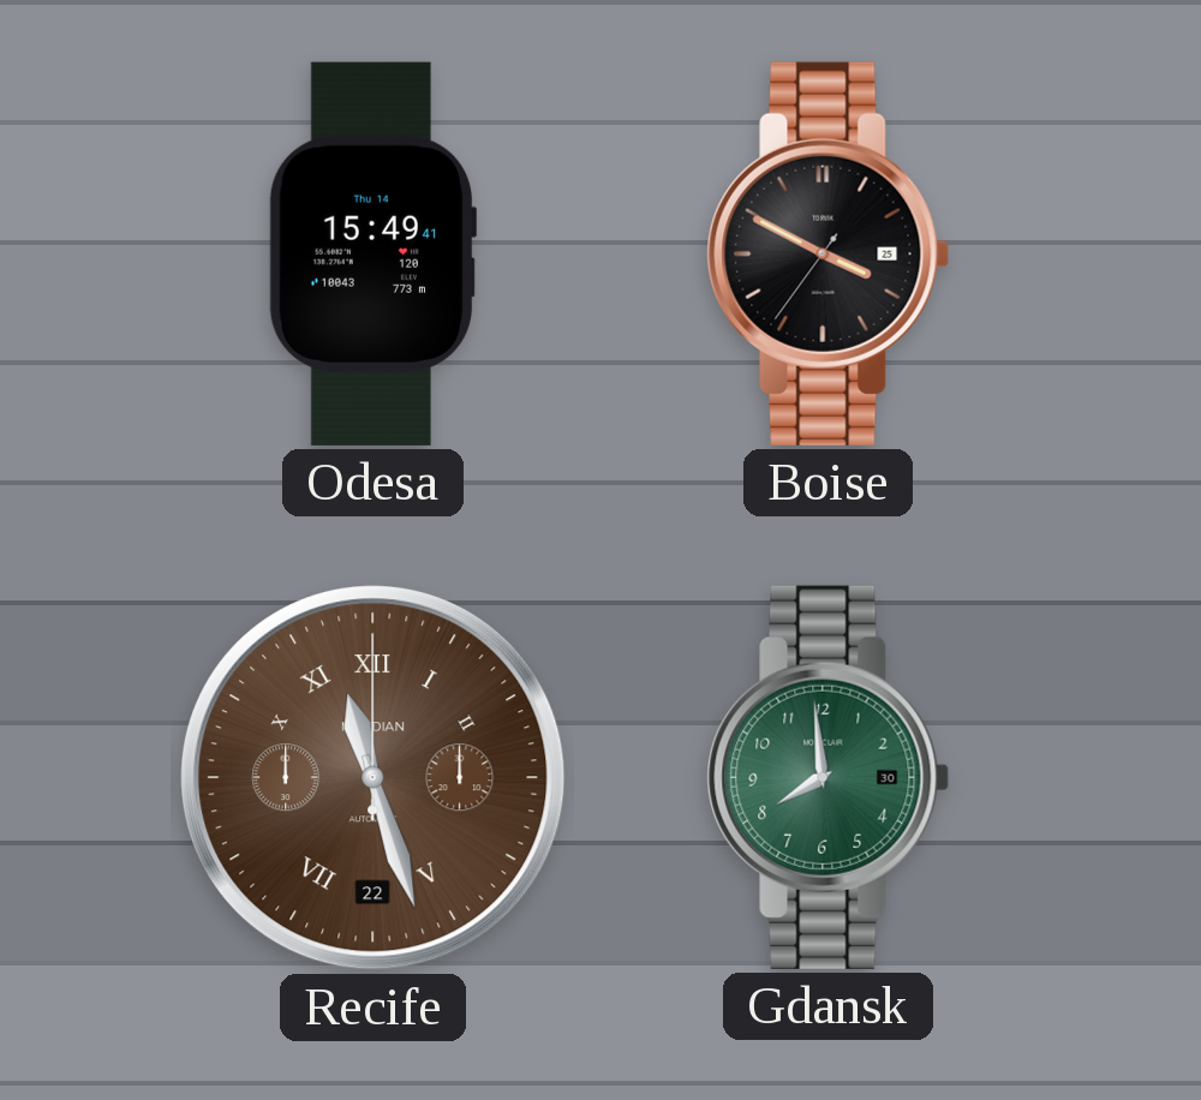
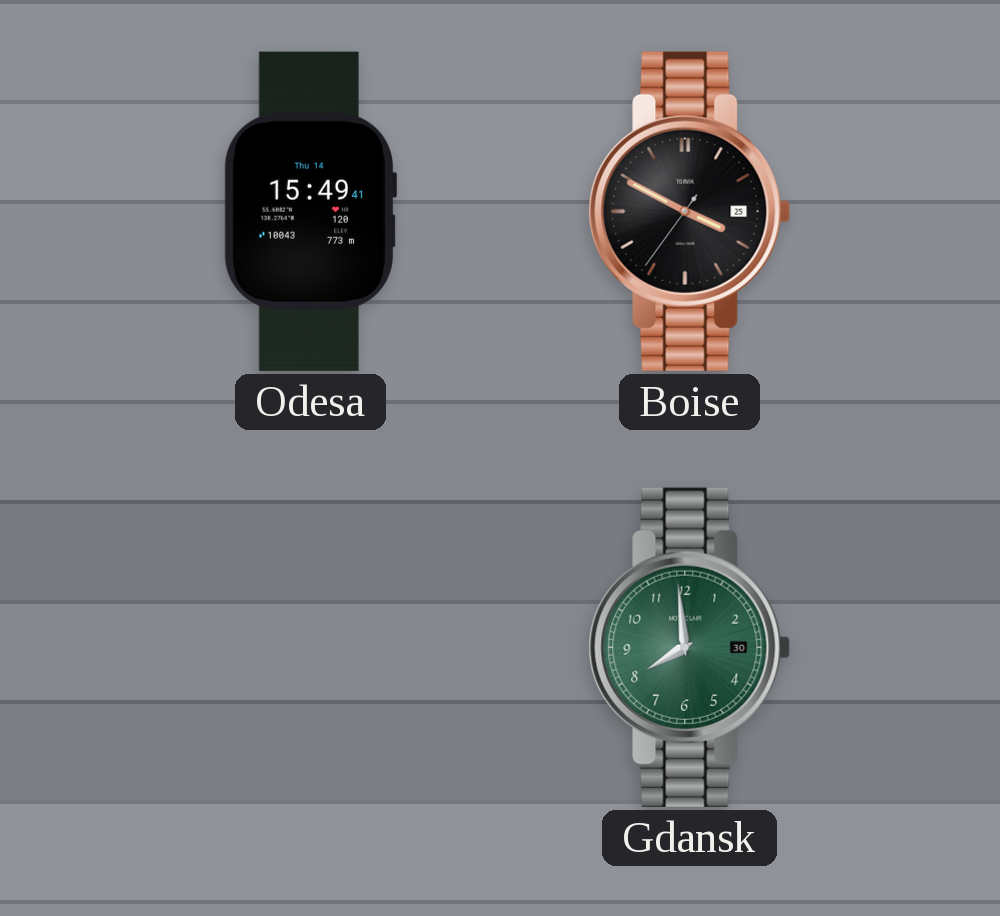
Recife: 11:27 -> none (374, 778)
